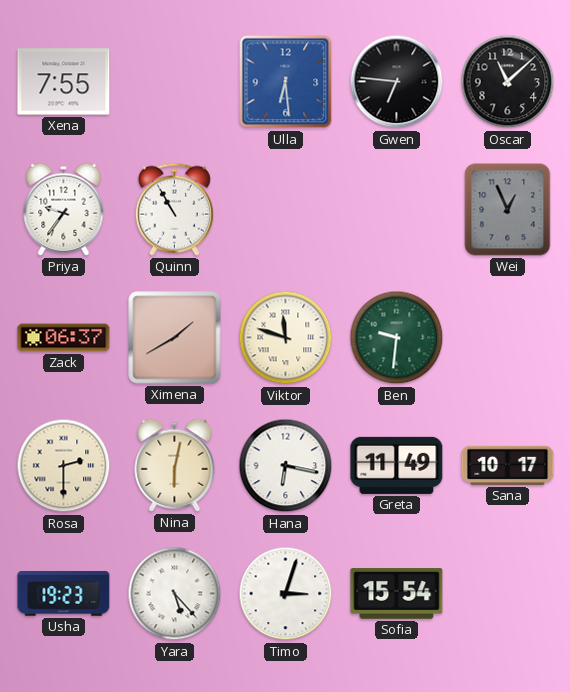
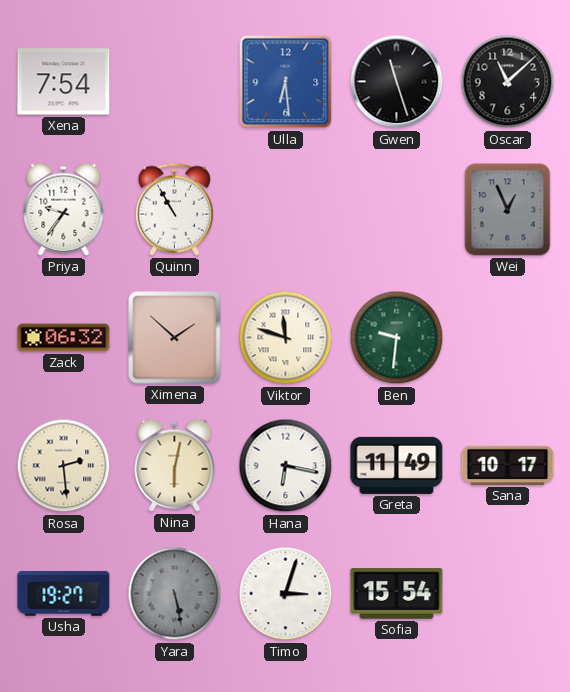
Xena: 7:55 -> 7:54 (64, 82)
Gwen: 6:46 -> 11:27 (397, 82)
Zack: 06:37 -> 06:32 (64, 338)
Ximena: 1:40 -> 1:52 (175, 338)
Rosa: 2:30 -> 2:29 (64, 466)
Usha: 19:23 -> 19:27 (64, 594)
Yara: 5:23 -> 5:28 (175, 594)
Yara dial: white -> grey (175, 594)
